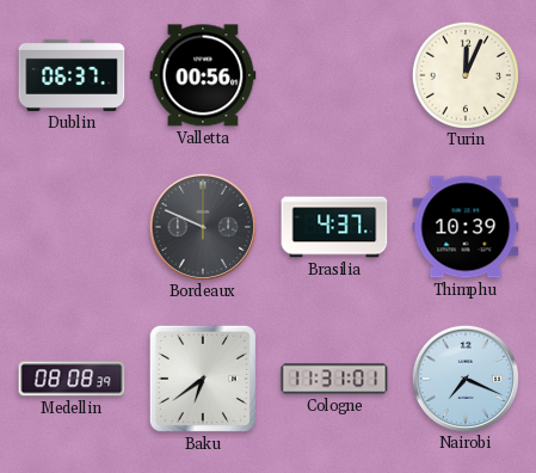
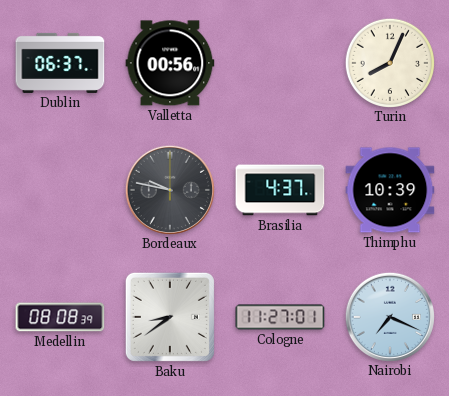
Turin: 12:04 -> 8:04 (389, 62)
Bordeaux: 9:49 -> 9:47 (169, 189)
Baku: 6:39 -> 8:39 (170, 317)
Cologne: 11:31 -> 11:27 (280, 317)
